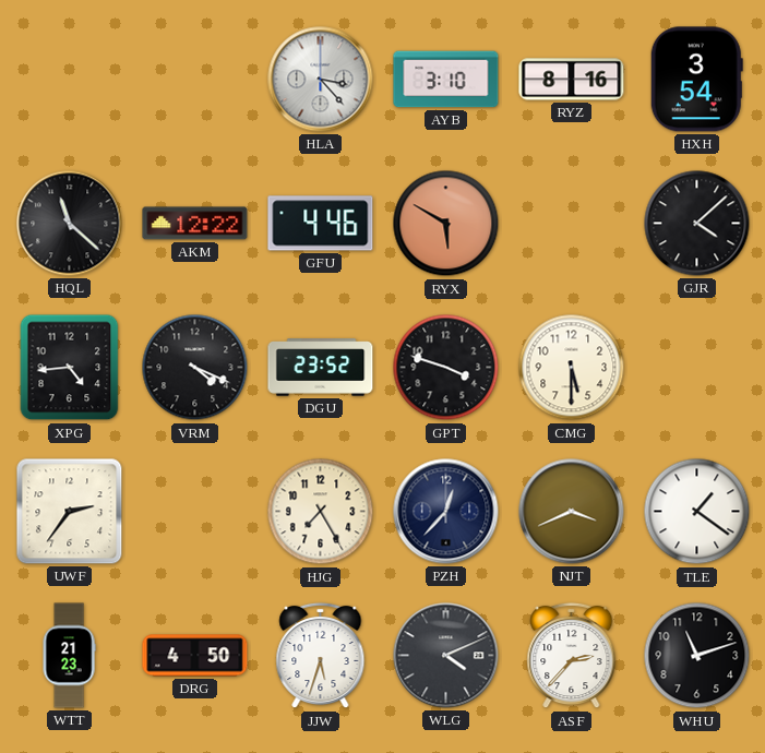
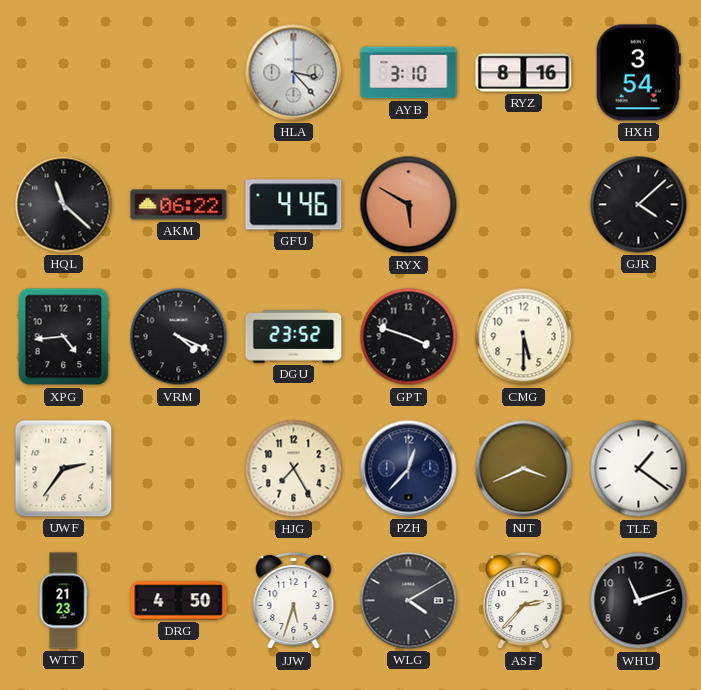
AKM: 12:22 -> 06:22 (179, 205)
WLG: 4:11 -> 4:10 (409, 601)
